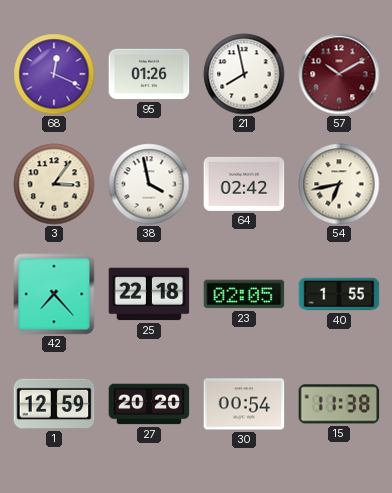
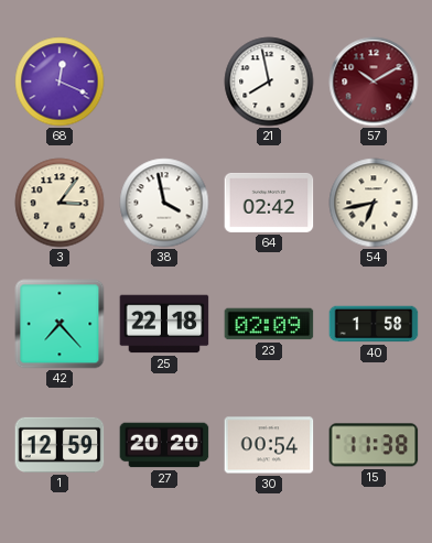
95: 01:26 -> none (149, 74)
23: 02:05 -> 02:09 (269, 324)
40: 1:55 -> 1:58 (374, 324)
